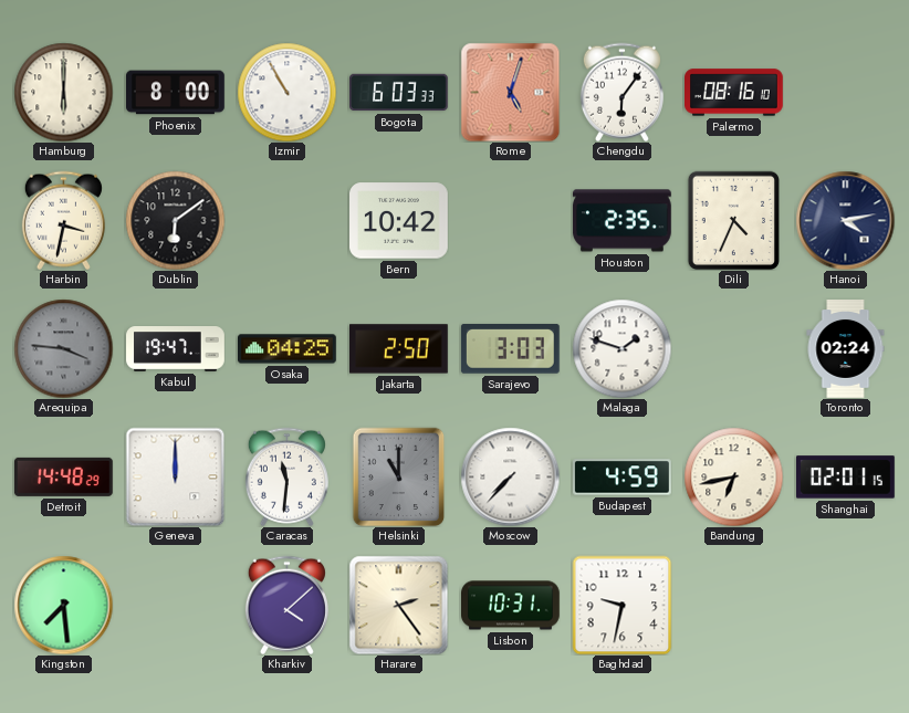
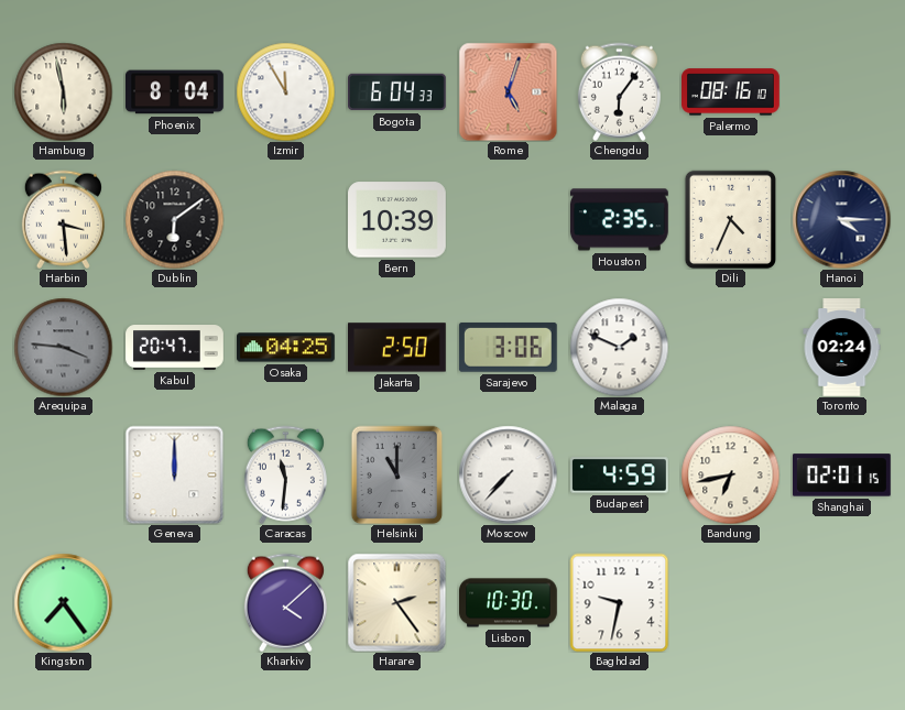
Hamburg: 6:00 -> 5:58 (63, 91)
Phoenix: 8:00 -> 8:04 (175, 92)
Izmir: 10:55 -> 11:55 (285, 91)
Bogota: 6:03 -> 6:04 (397, 92)
Harbin: 3:32 -> 3:29 (63, 219)
Bern: 10:42 -> 10:39 (397, 220)
Hanoi: 4:13 -> 4:15 (841, 219)
Kabul: 19:47 -> 20:47 (175, 348)
Sarajevo: 3:03 -> 3:06 (508, 348)
Malaga: 1:48 -> 1:49 (619, 347)
Detroit: 14:48 -> none (63, 476)
Kingston: 7:29 -> 7:24 (63, 602)
Lisbon: 10:31 -> 10:30 (509, 603)
